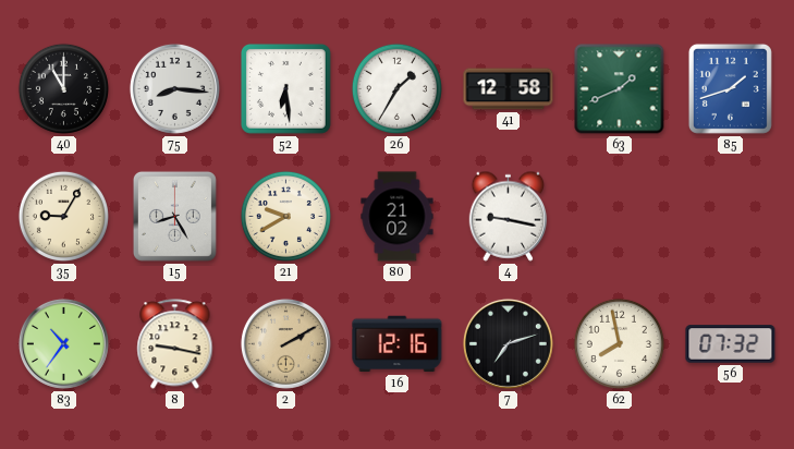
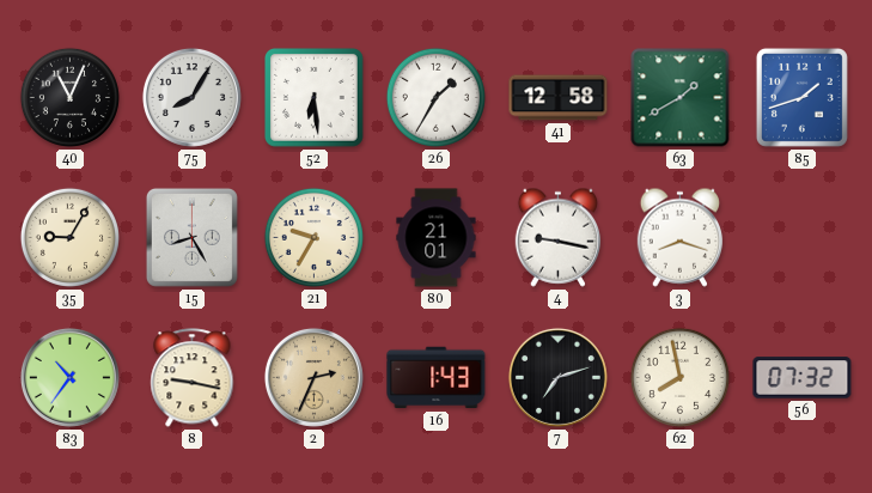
40: 11:00 -> 11:04 (69, 97)
75: 8:16 -> 8:05 (191, 97)
63: 1:41 -> 1:40 (681, 98)
21: 9:40 -> 9:35 (313, 237)
80: 21:02 -> 21:01 (437, 238)
3: none -> 8:18 (681, 237)
2: 2:10 -> 2:34 (313, 377)
16: 12:16 -> 1:43 (437, 378)
